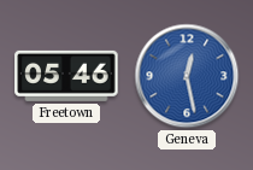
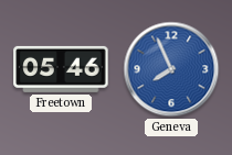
Geneva: 12:28 -> 7:56 (171, 69)
